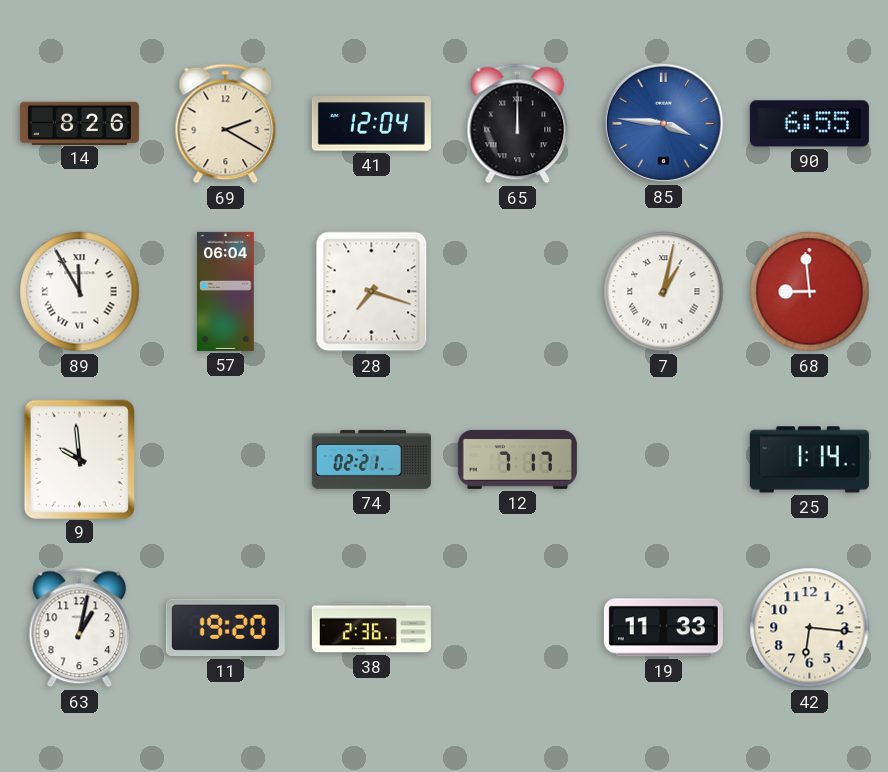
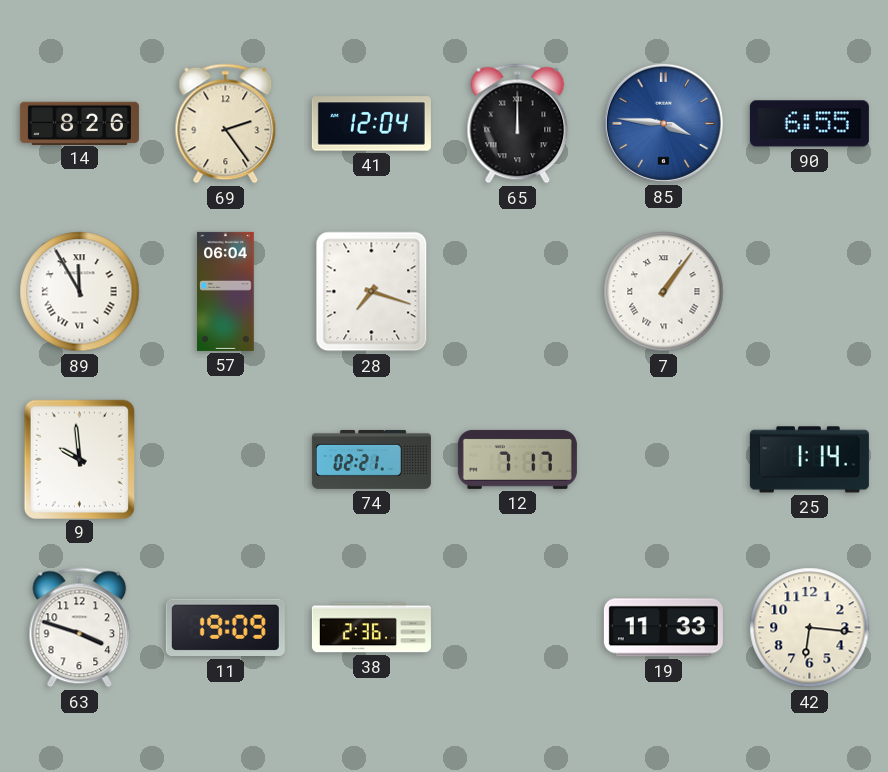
69: 2:20 -> 2:24 (226, 124)
7: 1:02 -> 1:06 (664, 292)
68: 8:59 -> none (810, 292)
63: 1:02 -> 3:48 (80, 628)
11: 19:20 -> 19:09 (225, 628)
